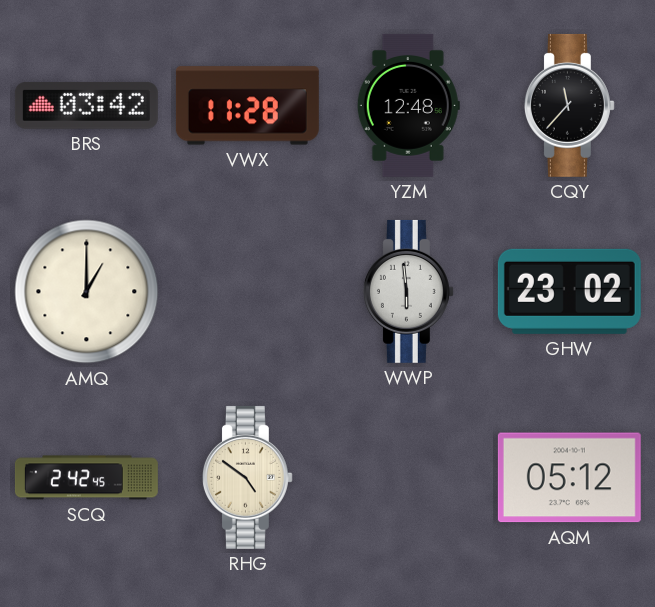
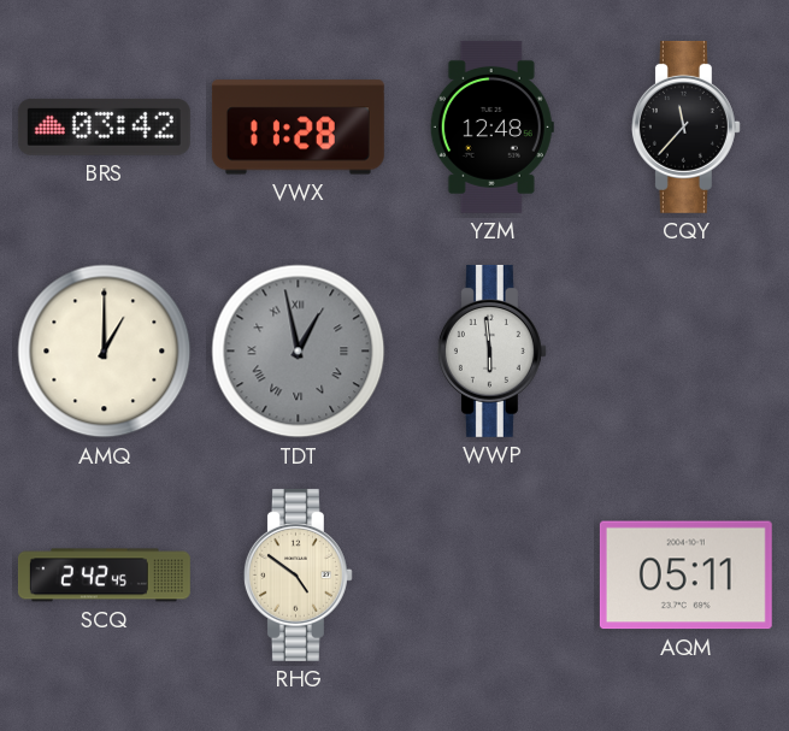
TDT: none -> 12:58 (299, 352)
GHW: 23:02 -> none (569, 291)
AQM: 05:12 -> 05:11 (685, 576)
